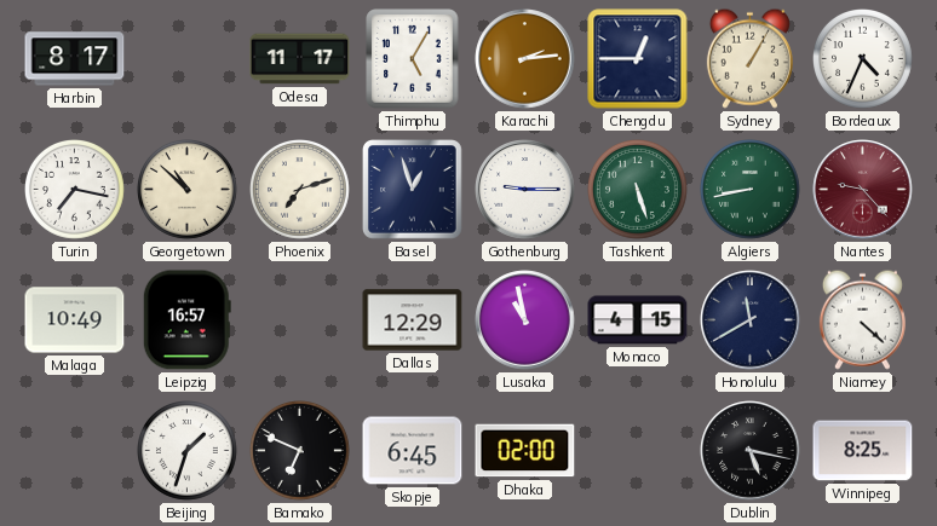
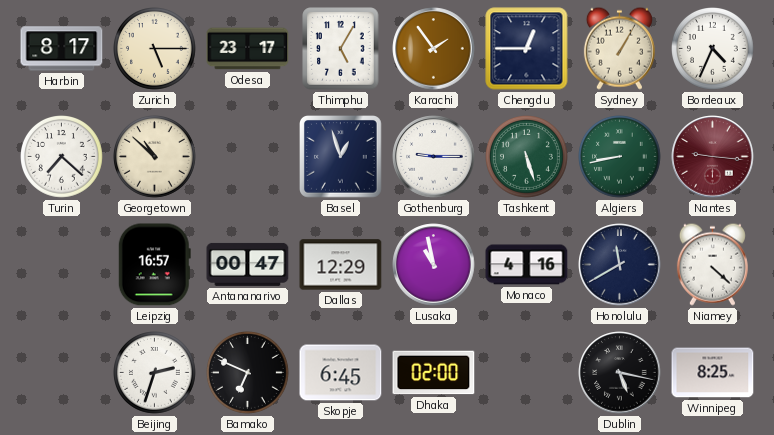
Zurich: none -> 5:15 (155, 49)
Odesa: 11:17 -> 23:17 (248, 49)
Karachi: 2:14 -> 1:54 (434, 49)
Turin: 7:17 -> 7:22 (62, 157)
Phoenix: 7:12 -> none (300, 190)
Nantes: 9:23 -> 9:16 (713, 157)
Malaga: 10:49 -> none (75, 320)
Antananarivo: none -> 00:47 (248, 264)
Monaco: 4:15 -> 4:16 (527, 265)
Beijing: 1:33 -> 2:33 (155, 373)
